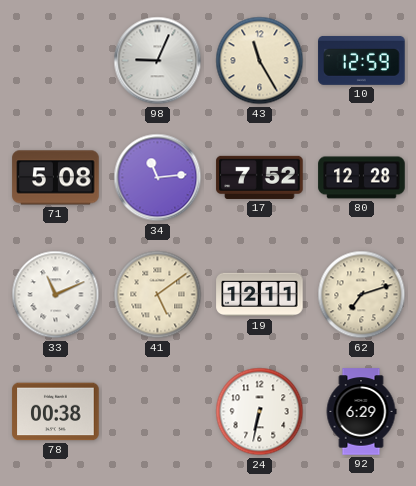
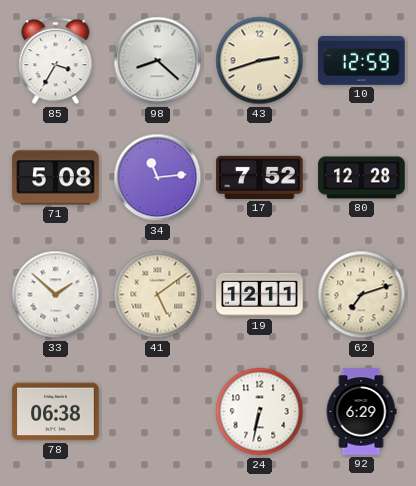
85: none -> 3:35 (56, 61)
98: 9:04 -> 8:22 (158, 61)
43: 11:25 -> 2:42 (260, 61)
33: 11:11 -> 1:52 (56, 295)
78: 00:38 -> 06:38 (56, 412)
